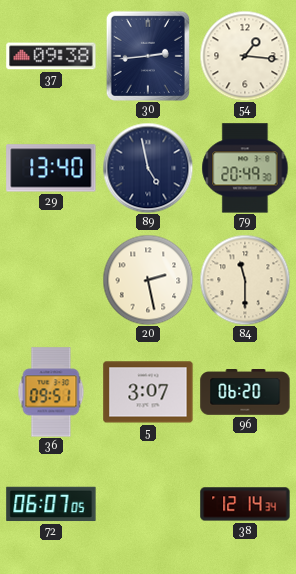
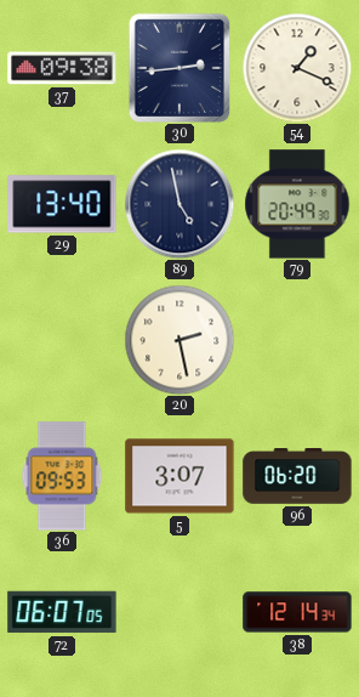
54: 1:16 -> 1:19 (297, 68)
84: 11:30 -> none (245, 280)
36: 09:51 -> 09:53 (62, 476)
